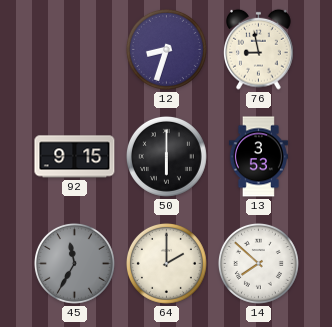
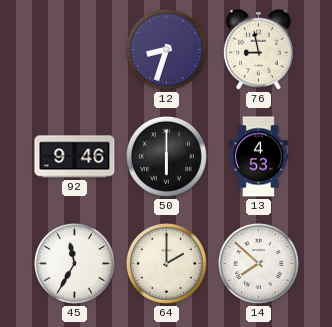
92: 9:15 -> 9:46 (75, 157)
13: 3:53 -> 4:53 (258, 157)
45 dial: grey -> white (74, 263)
